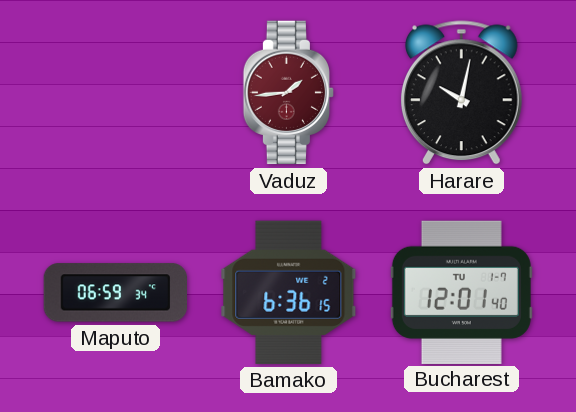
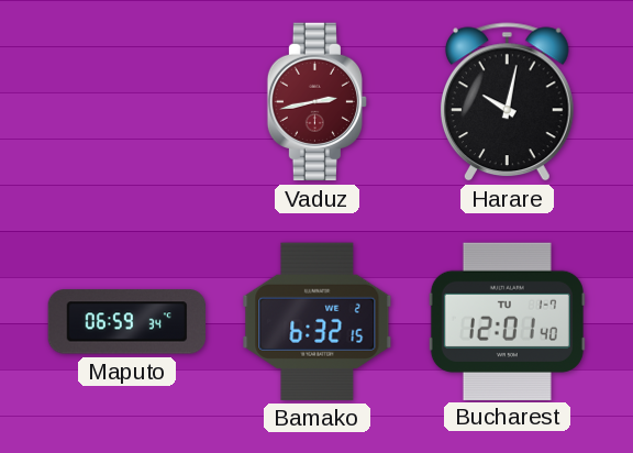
Vaduz: 1:44 -> 2:43 (316, 102)
Bamako: 6:36 -> 6:32 (318, 321)
